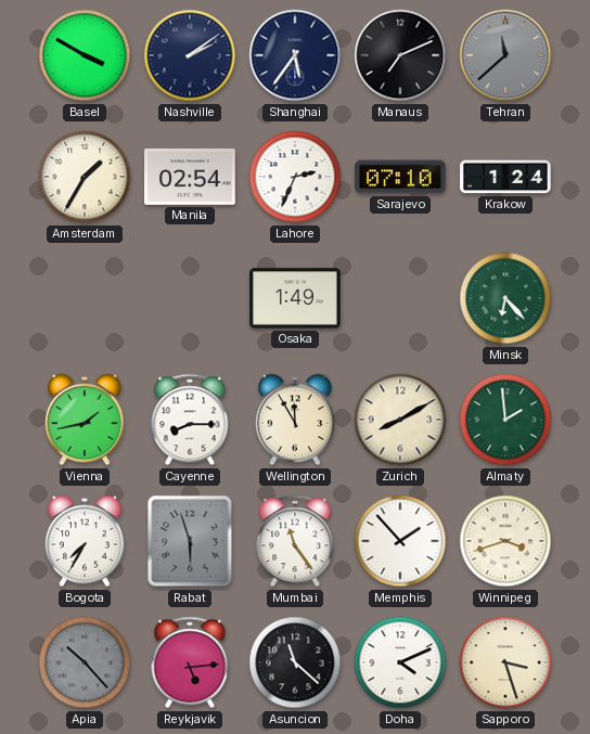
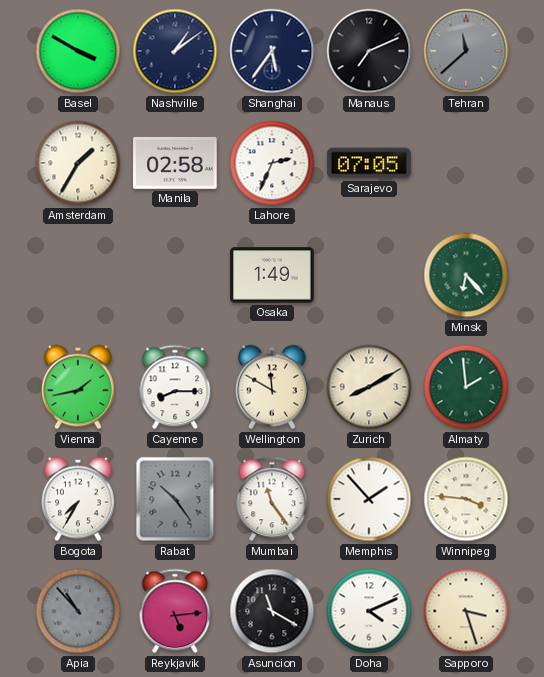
Nashville: 2:09 -> 1:09 (175, 51)
Manila: 02:54 -> 02:58 (175, 163)
Sarajevo: 07:10 -> 07:05 (369, 163)
Krakow: 1:24 -> none (505, 177)
Wellington: 11:55 -> 11:50 (273, 387)
Rabat: 5:57 -> 10:24 (175, 499)
Winnipeg: 3:42 -> 3:46 (466, 499)
Apia: 10:23 -> 10:53 (78, 611)
Asuncion: 11:22 -> 11:20 (272, 611)
